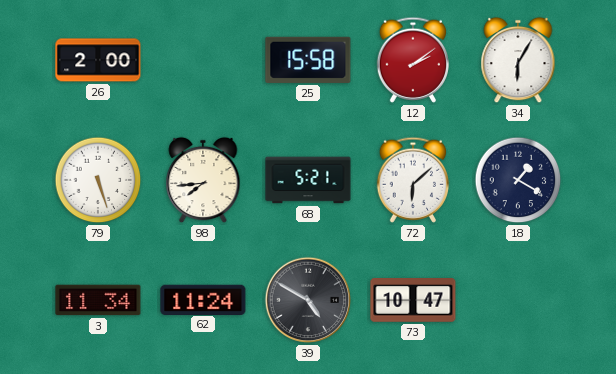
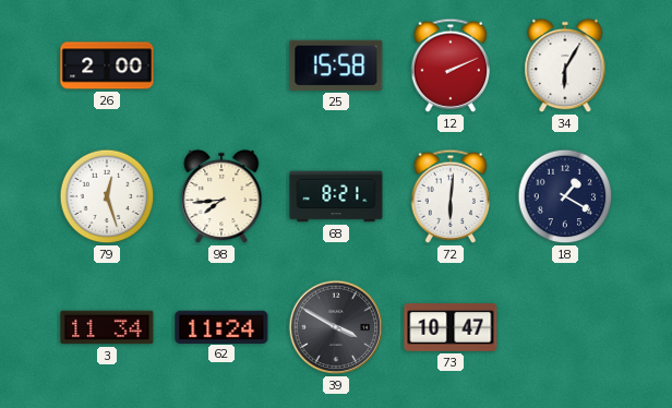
12: 2:09 -> 2:11 (451, 65)
79: 5:27 -> 12:27 (107, 196)
68: 5:21 -> 8:21 (336, 196)
72: 6:08 -> 6:01 (451, 196)
39: 4:50 -> 3:50 (336, 327)
